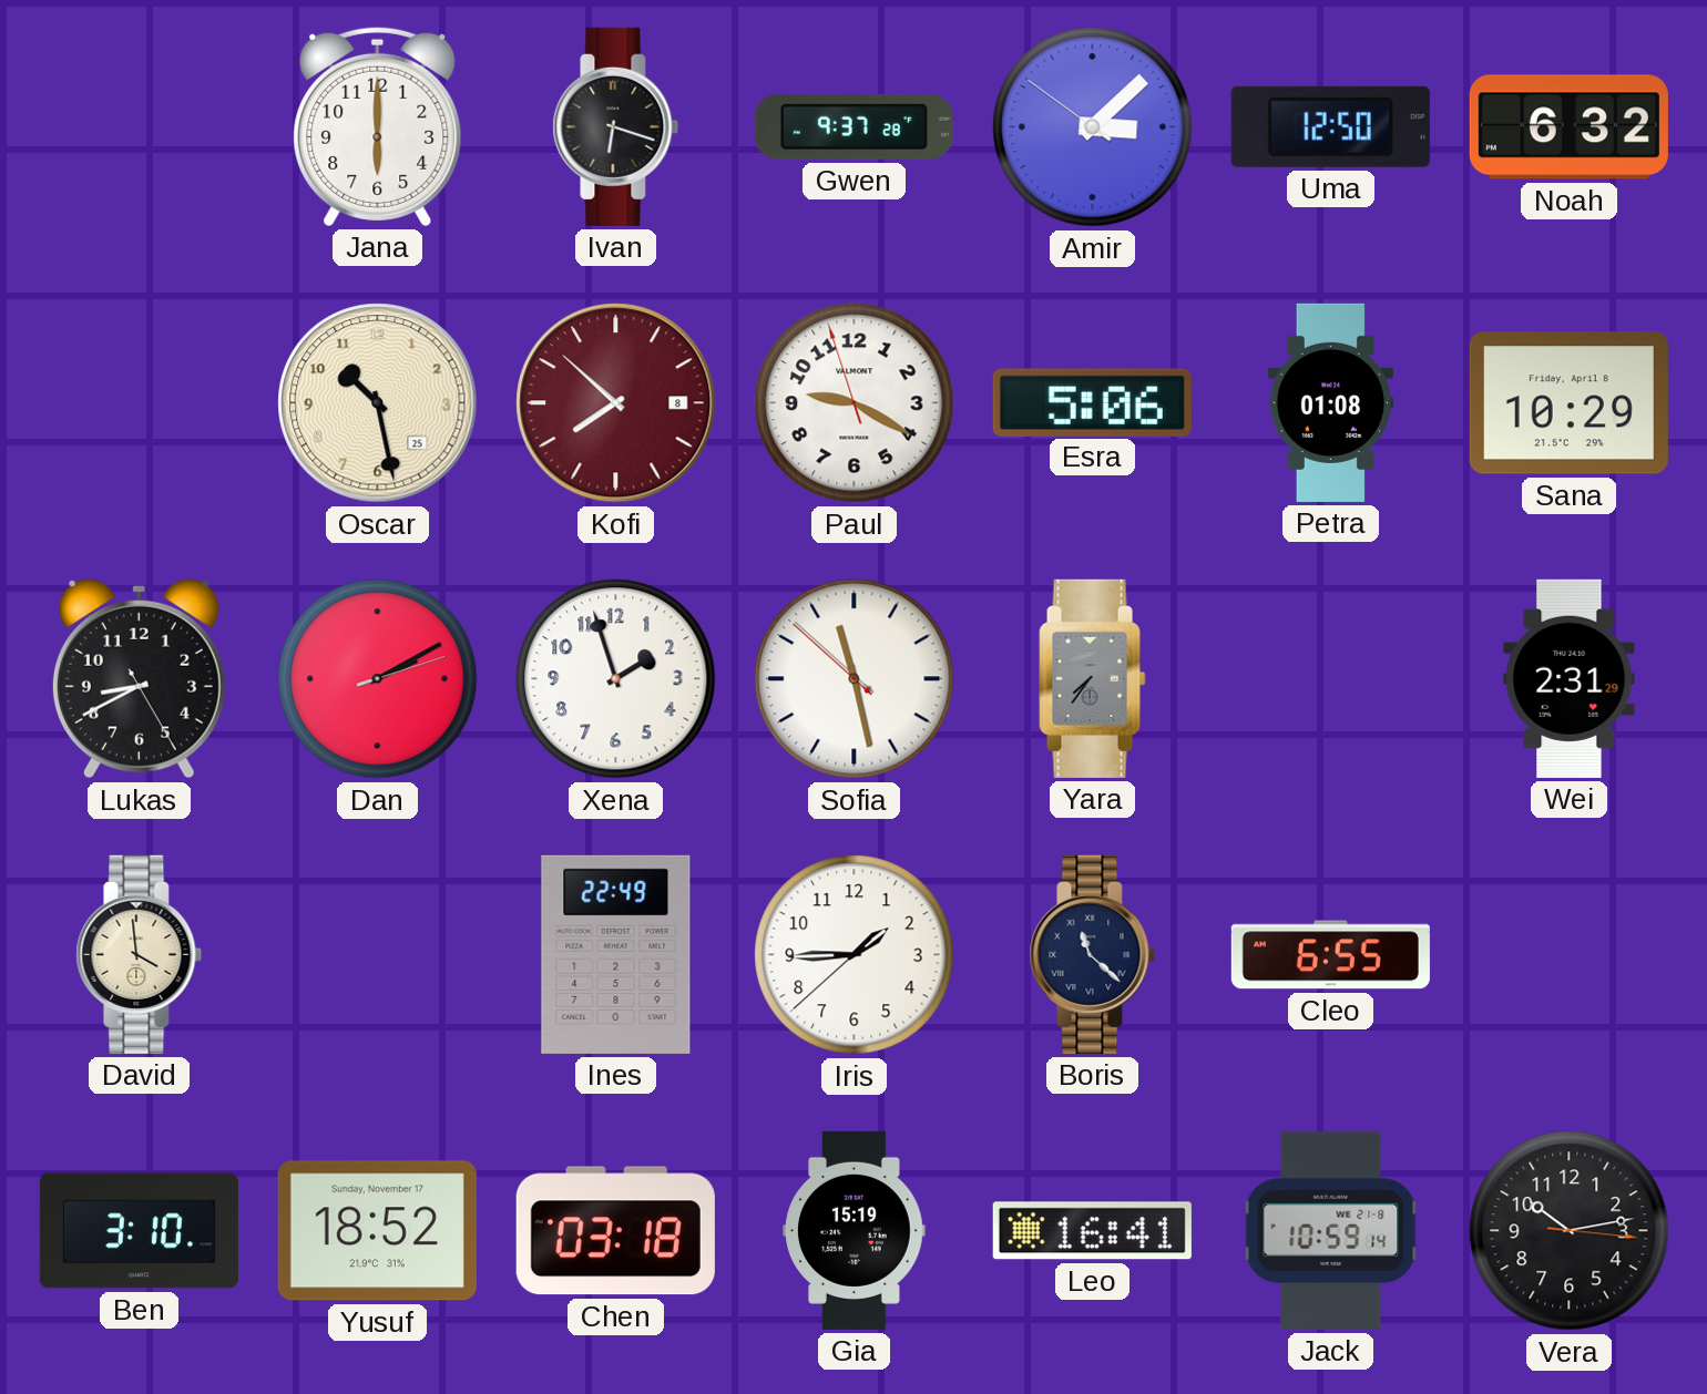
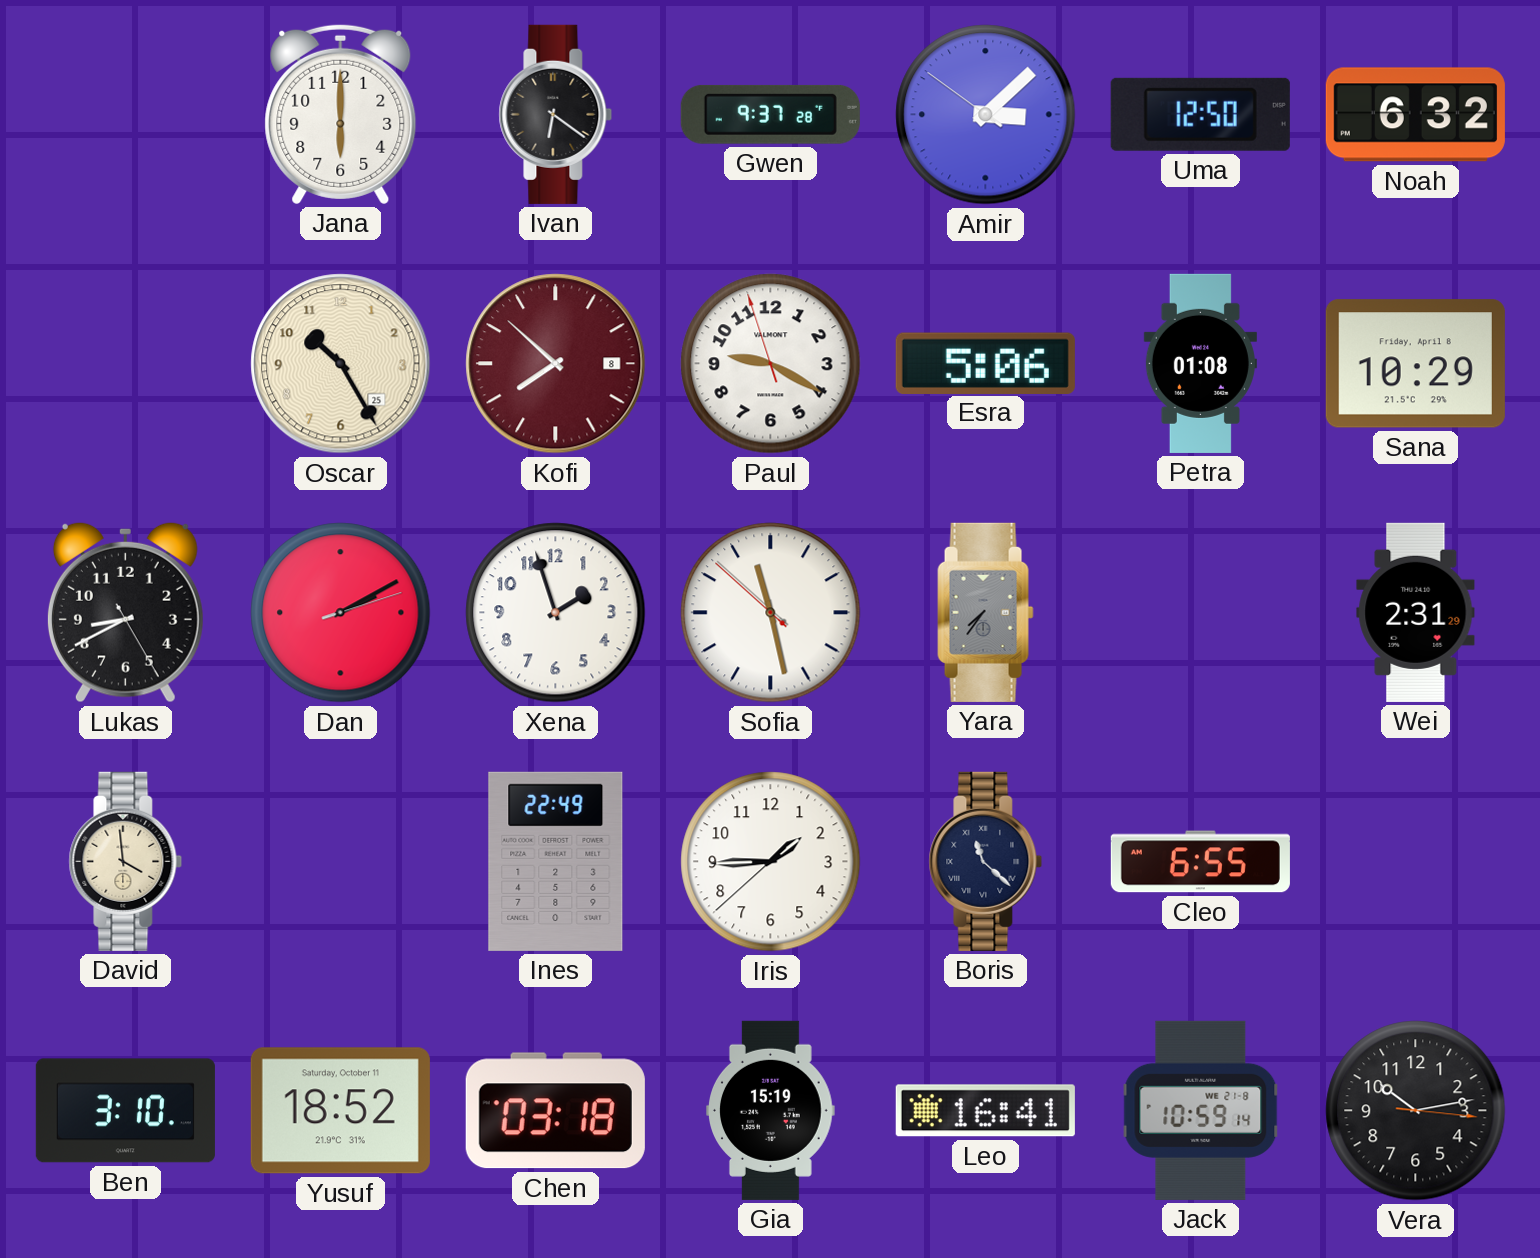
Ivan: 6:18 -> 6:21 (556, 114)
Oscar: 10:28 -> 10:25 (341, 364)
Yusuf date: Sunday, November 17 -> Saturday, October 11 (340, 1111)
